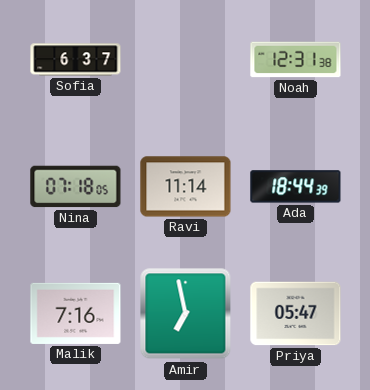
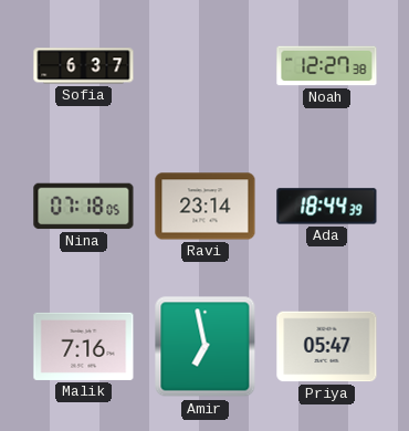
Noah: 12:31 -> 12:27 (327, 66)
Ravi: 11:14 -> 23:14 (206, 207)
